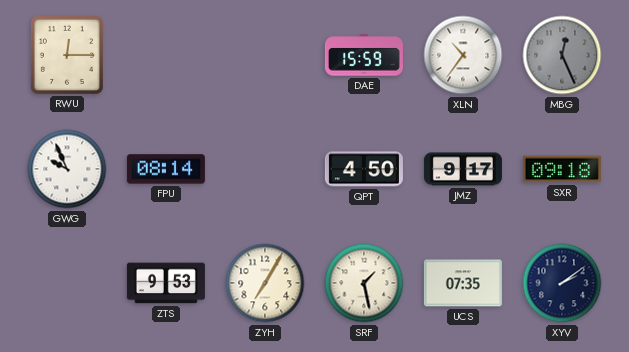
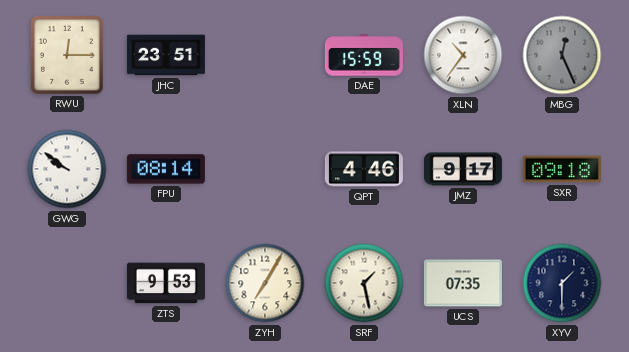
JHC: none -> 23:51 (166, 55)
GWG: 9:56 -> 9:51 (67, 169)
QPT: 4:50 -> 4:46 (364, 169)
XYV: 2:09 -> 1:30 (562, 283)
